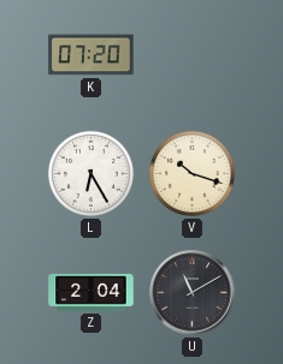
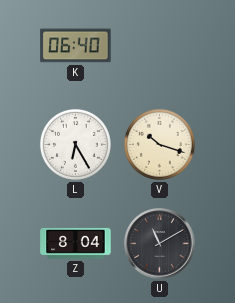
K: 07:20 -> 06:40 (76, 46)
Z: 2:04 -> 8:04 (76, 243)
